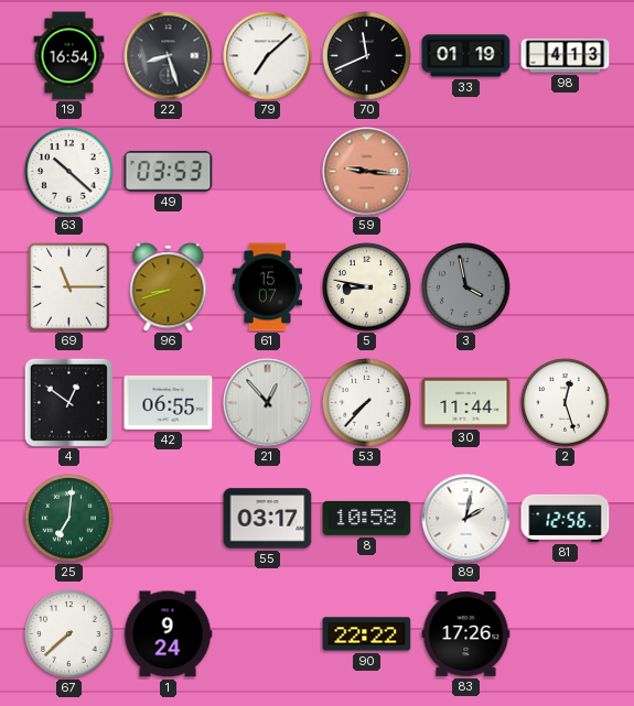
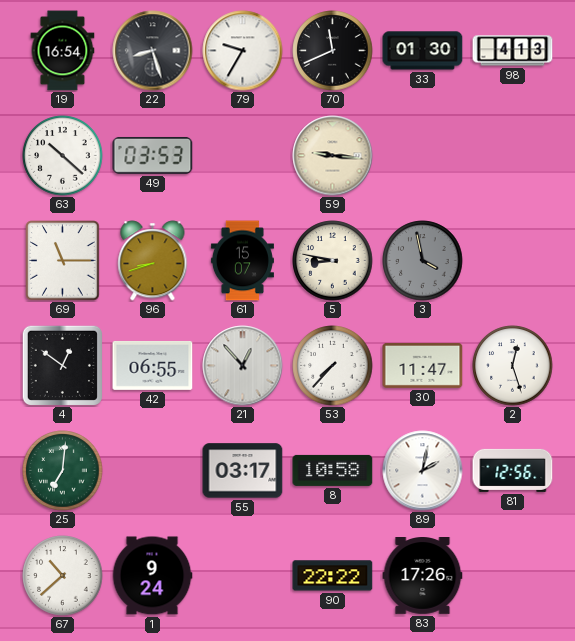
79: 7:08 -> 9:35 (243, 51)
33: 01:19 -> 01:30 (423, 51)
59 dial: salmon -> cream (333, 156)
30: 11:44 -> 11:47 (423, 365)
67: 7:38 -> 10:38 (63, 576)
